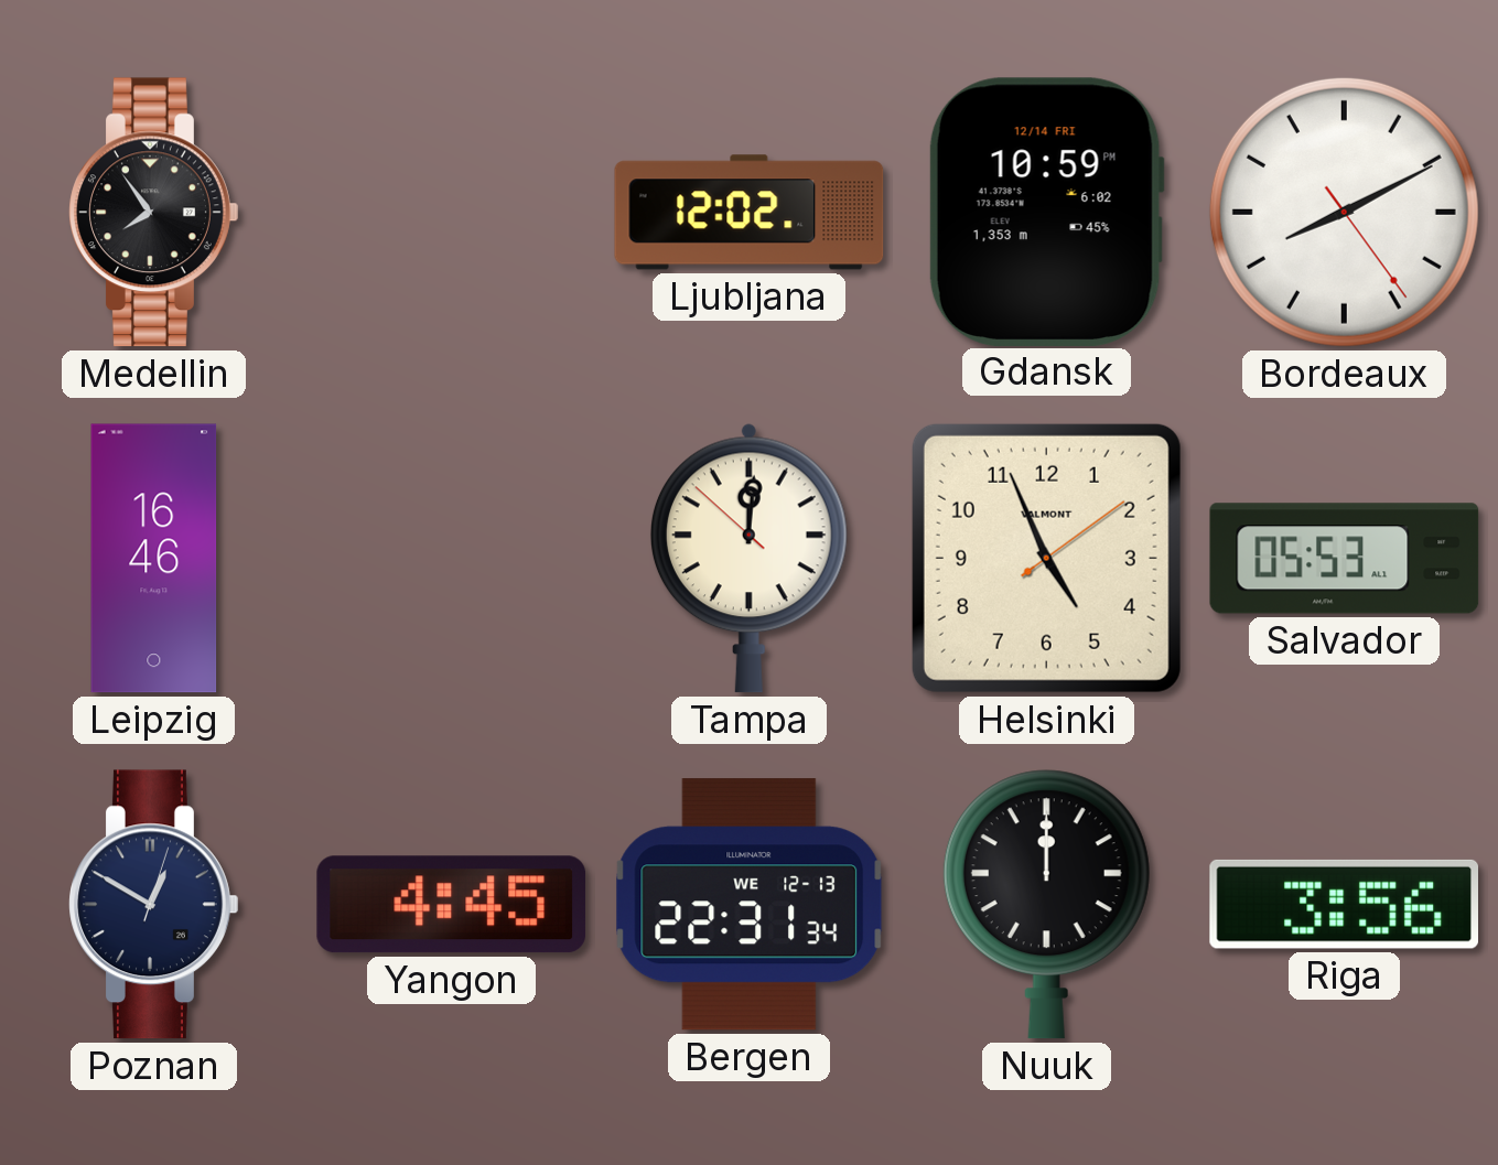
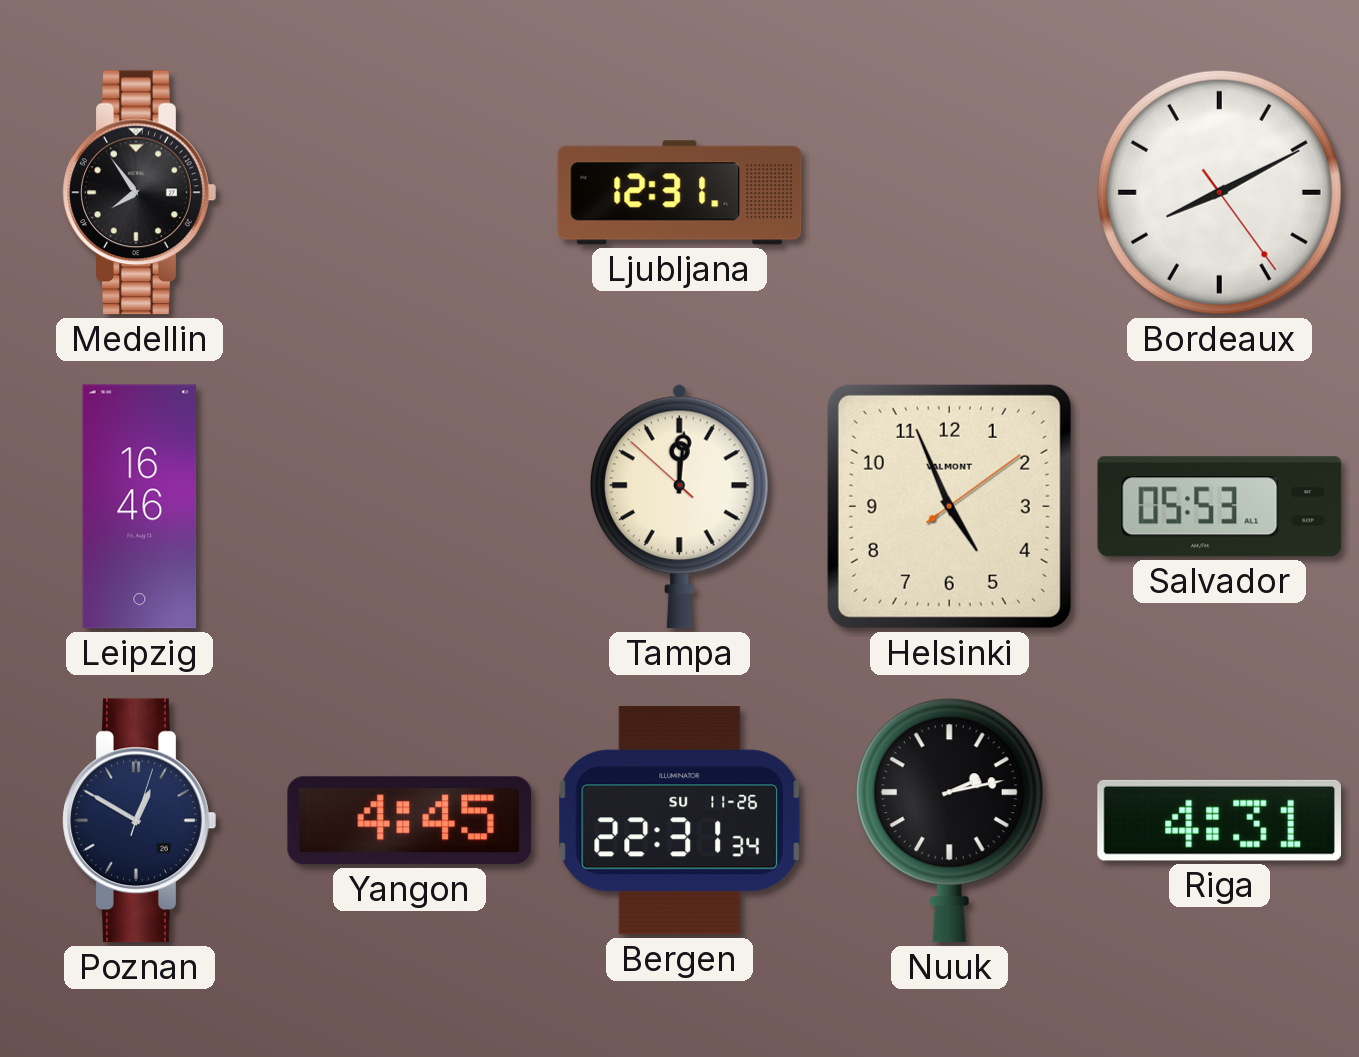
Ljubljana: 12:02 -> 12:31 (680, 193)
Gdansk: 10:59 -> none (1046, 212)
Bergen date: WE 12-13 -> SU 11-26 (680, 821)
Nuuk: 12:00 -> 2:13 (949, 821)
Riga: 3:56 -> 4:31 (1219, 820)
